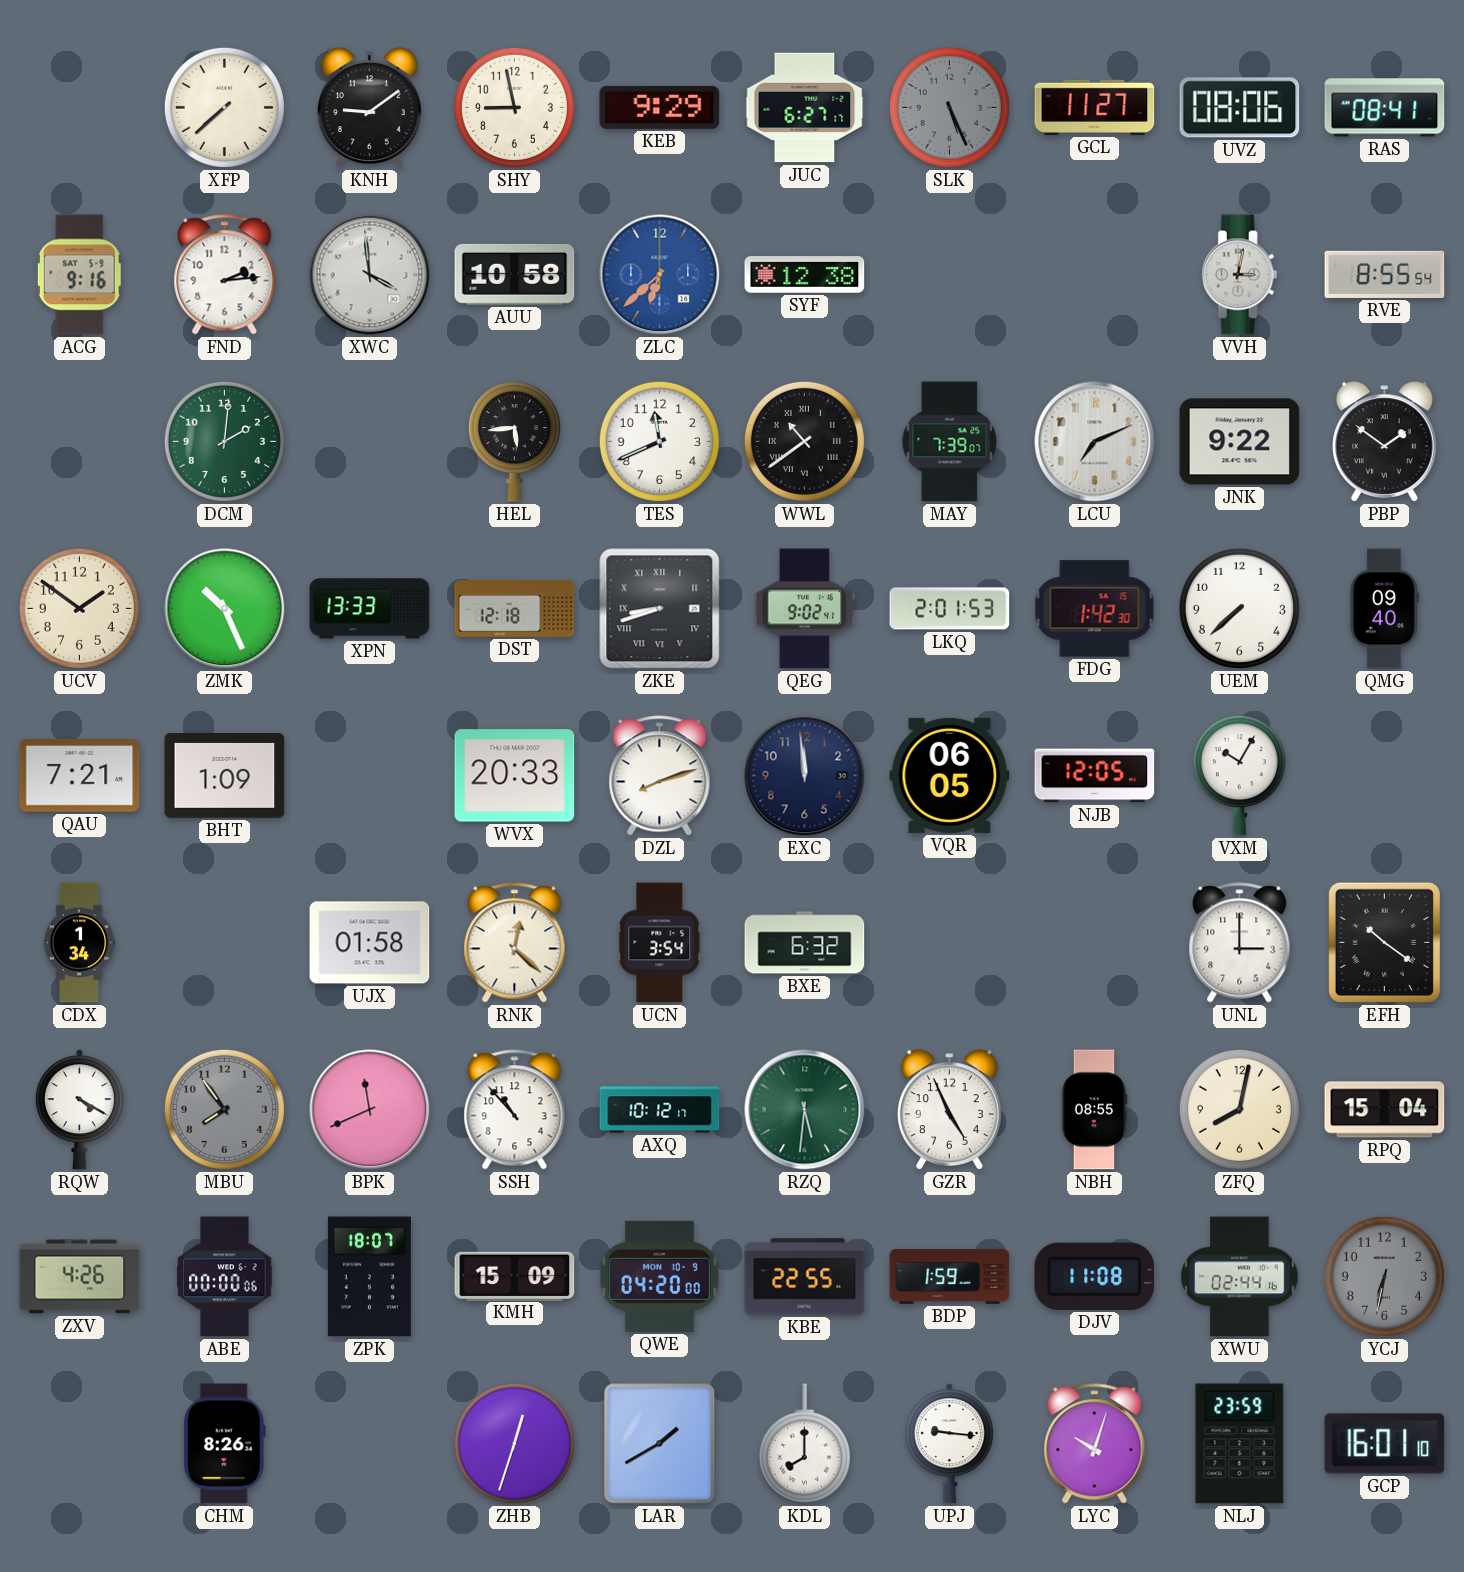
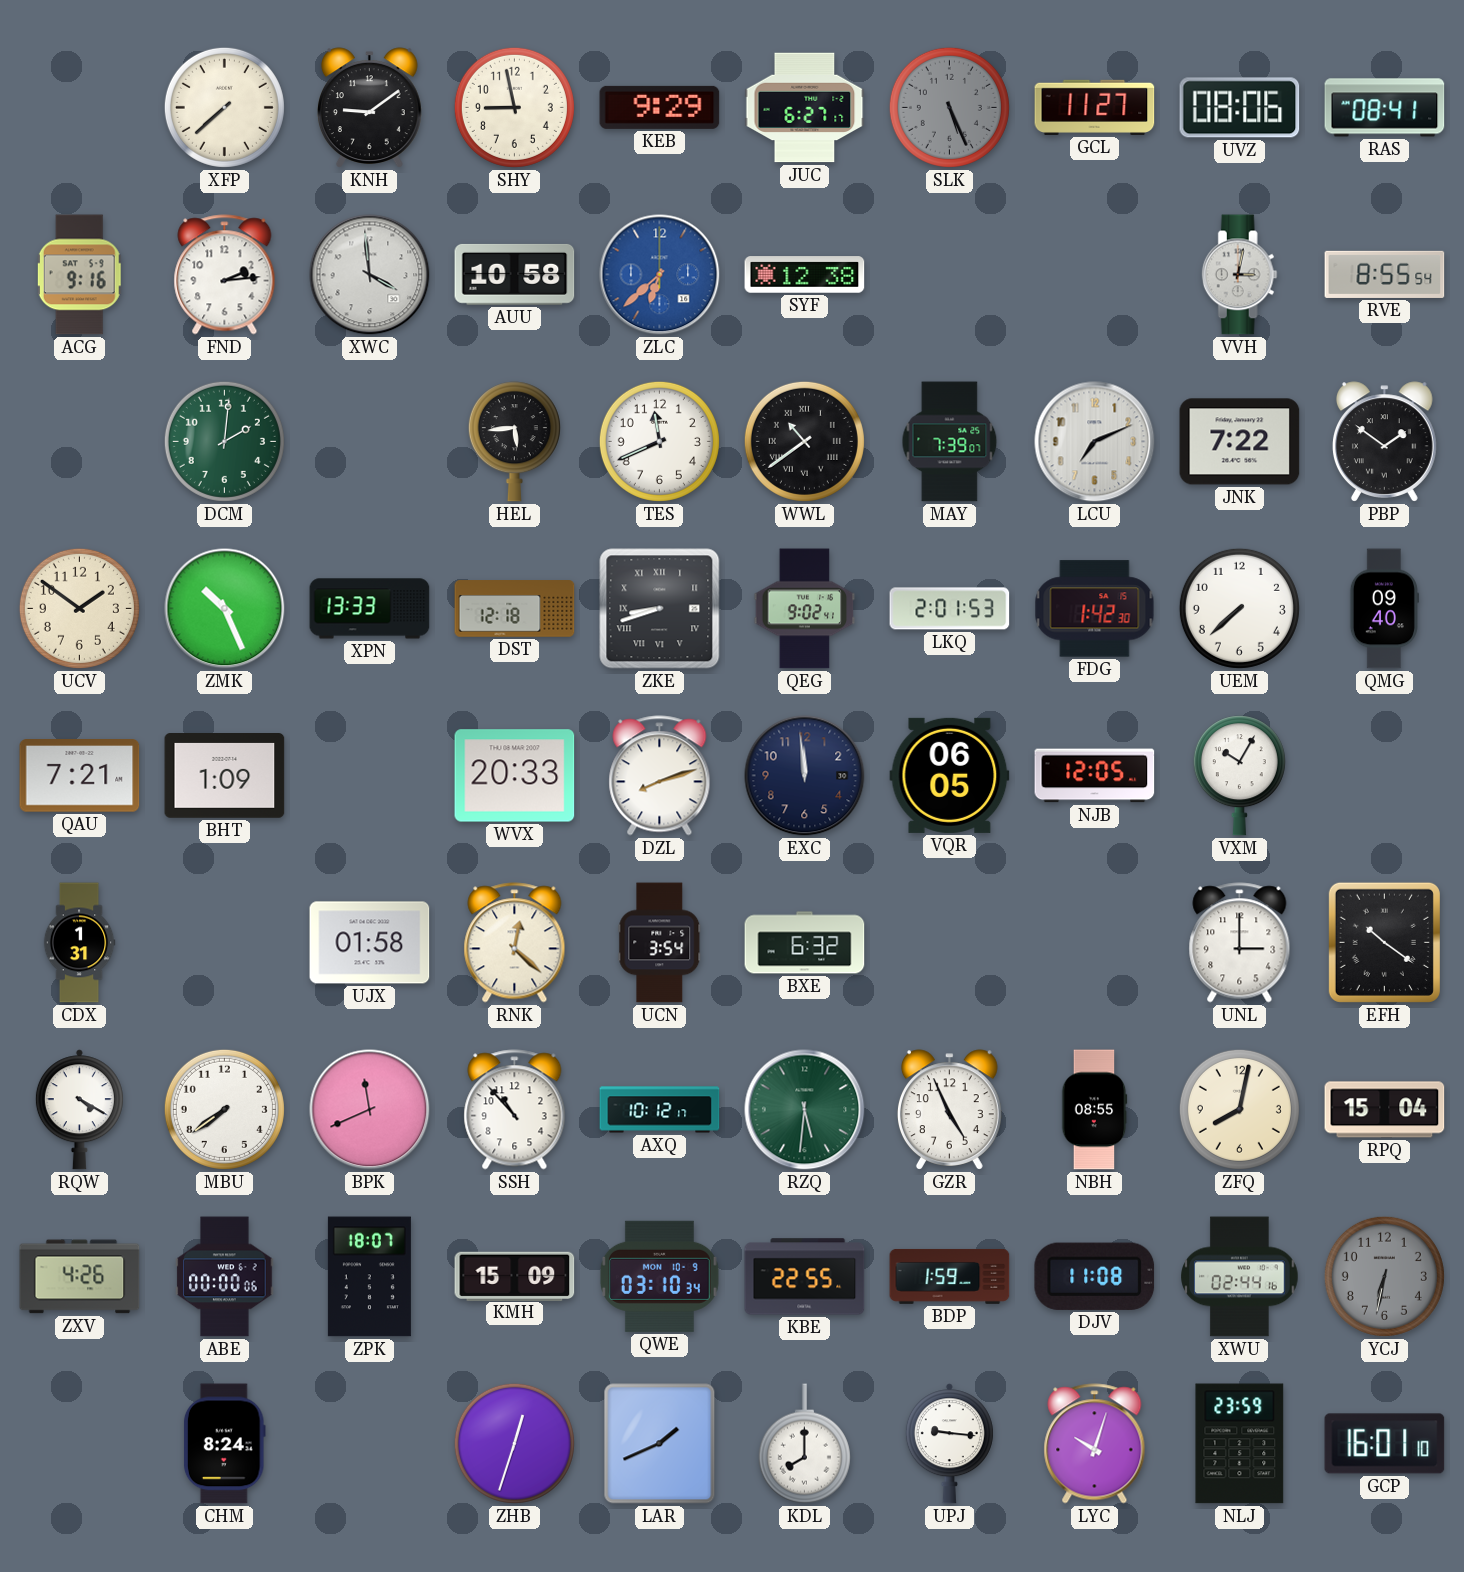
JNK: 9:22 -> 7:22 (1240, 442)
CDX: 1:34 -> 1:31 (79, 943)
MBU: 7:54 -> 7:39 (224, 1109)
MBU dial: grey -> white (224, 1109)
QWE: 04:20 -> 03:10 (659, 1276)
CHM: 8:26 -> 8:24 (224, 1444)
LAR: 1:40 -> 1:41 (660, 1444)
